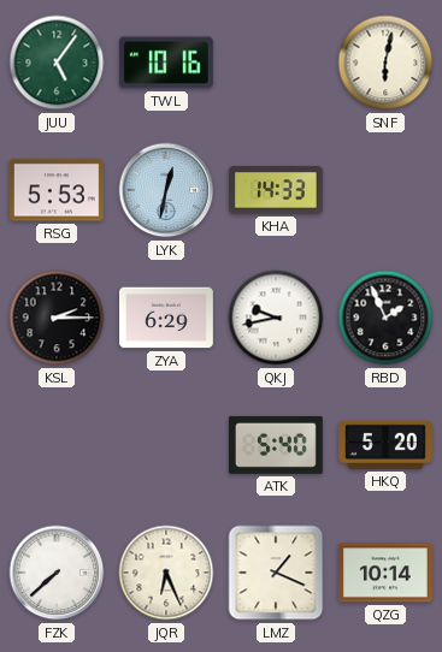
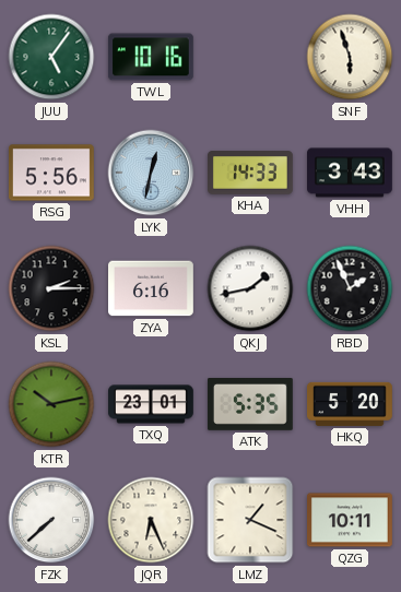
SNF: 6:02 -> 5:57 (350, 57)
RSG: 5:53 -> 5:56 (51, 173)
VHH: none -> 3:43 (351, 173)
ZYA: 6:29 -> 6:16 (152, 288)
QKJ: 9:43 -> 1:43 (250, 288)
KTR: none -> 10:13 (51, 404)
TXQ: none -> 23:01 (152, 404)
ATK: 5:40 -> 5:35 (250, 405)
QZG: 10:14 -> 10:11 (351, 520)
